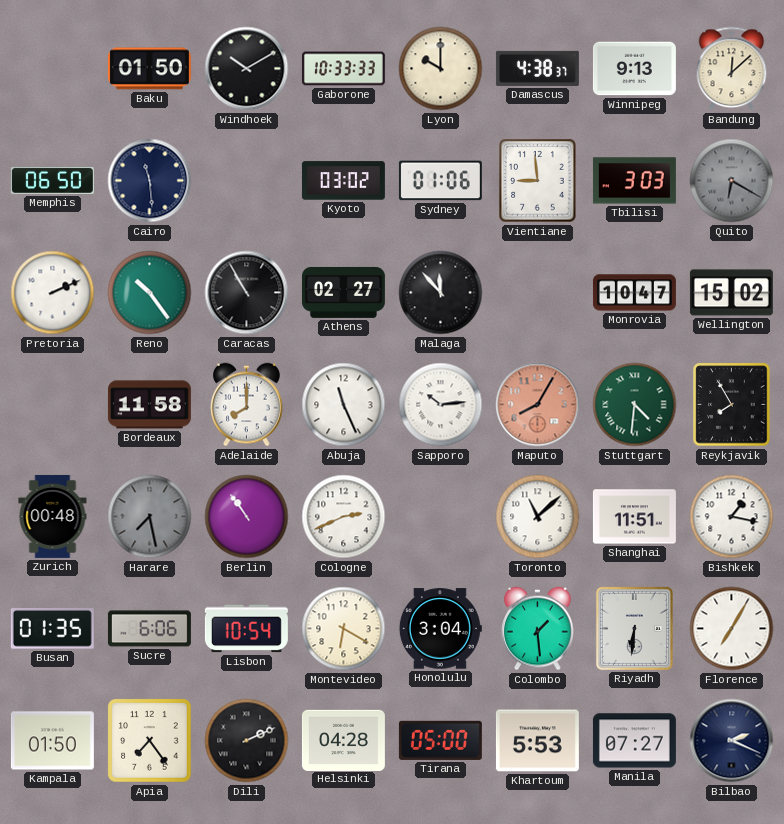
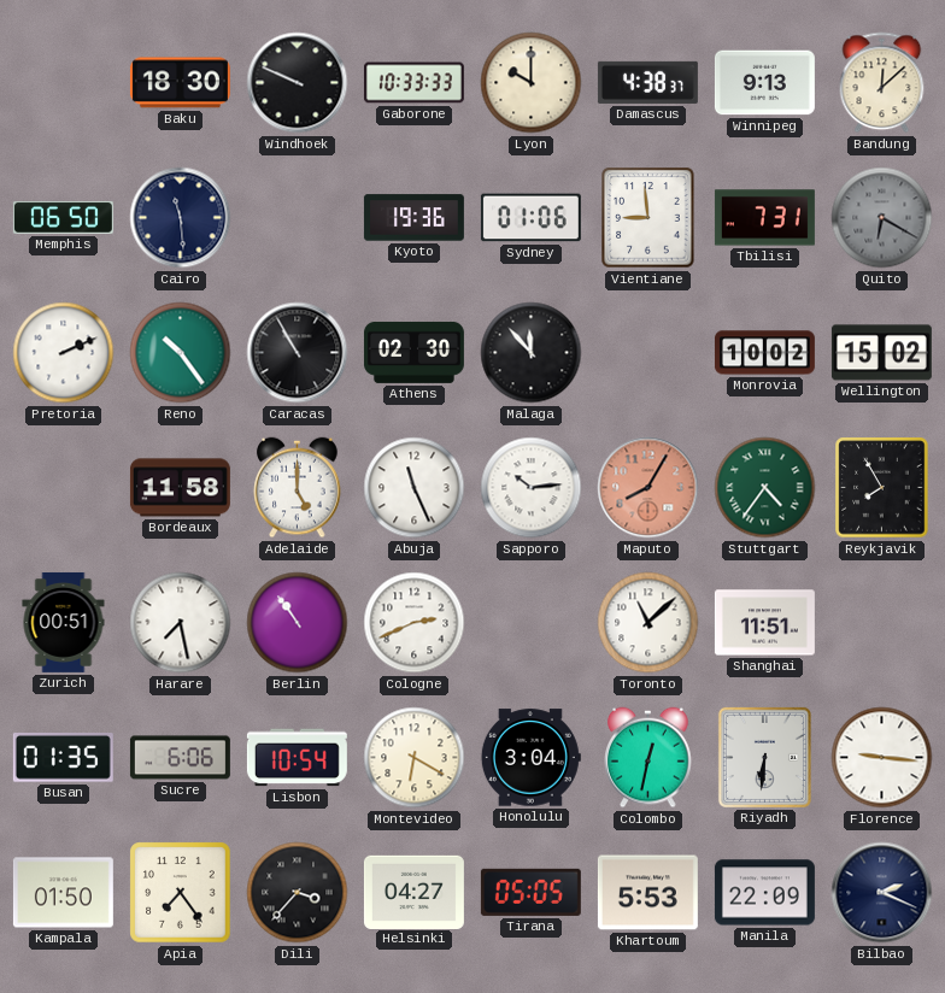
Baku: 01:50 -> 18:30 (180, 83)
Windhoek: 10:10 -> 9:49 (298, 83)
Kyoto: 03:02 -> 19:36 (413, 218)
Tbilisi: 3:03 -> 7:31 (764, 218)
Athens: 02:27 -> 02:30 (413, 352)
Monrovia: 10:47 -> 10:02 (764, 353)
Adelaide: 8:00 -> 5:00 (298, 488)
Stuttgart: 4:31 -> 4:36 (765, 488)
Zurich: 00:48 -> 00:51 (64, 622)
Harare dial: grey -> white (181, 623)
Bishkek: 1:17 -> none (732, 517)
Colombo: 1:29 -> 12:32 (648, 758)
Florence: 7:05 -> 9:16 (882, 758)
Dili: 2:11 -> 3:37 (298, 893)
Helsinki: 04:28 -> 04:27 (413, 892)
Tirana: 05:00 -> 05:05 (530, 892)
Manila: 07:27 -> 22:09 (764, 893)
